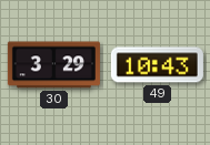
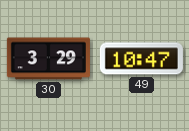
49: 10:43 -> 10:47 (141, 59)
